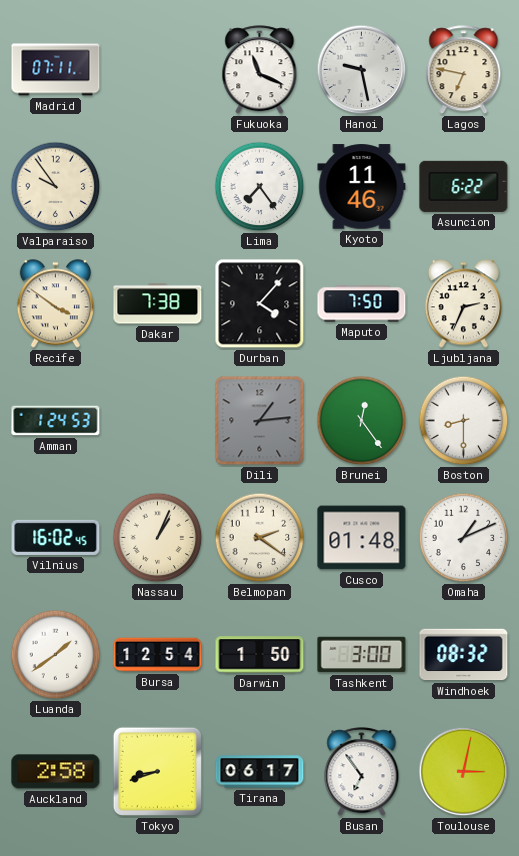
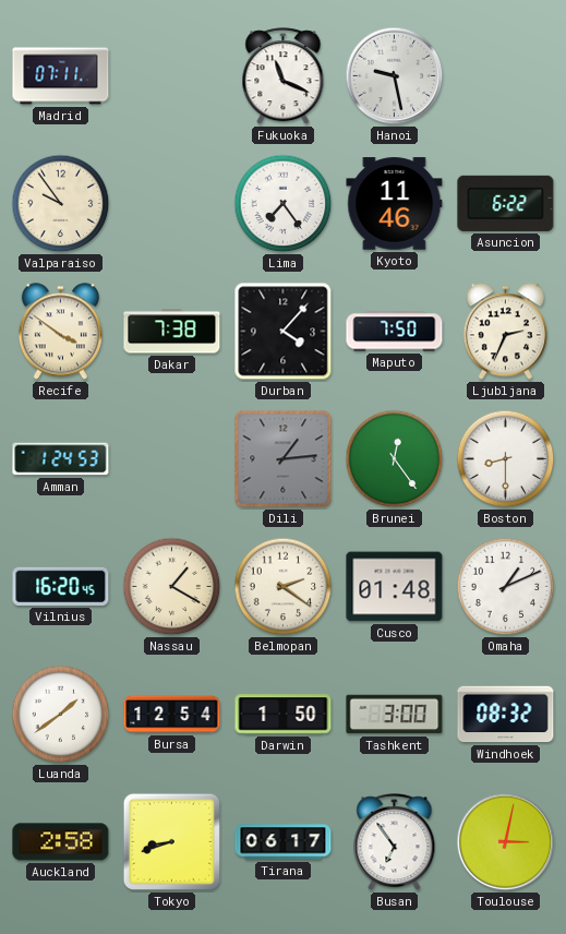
Lagos: 6:47 -> none (464, 70)
Vilnius: 16:02 -> 16:20 (61, 586)
Nassau: 1:04 -> 1:20 (172, 587)
